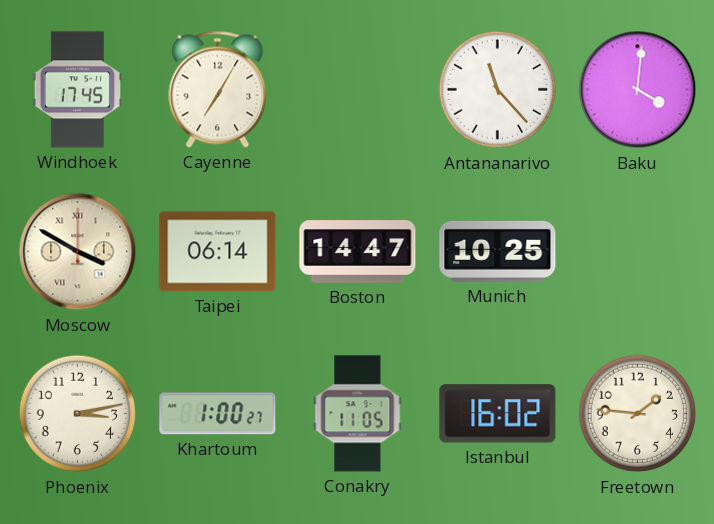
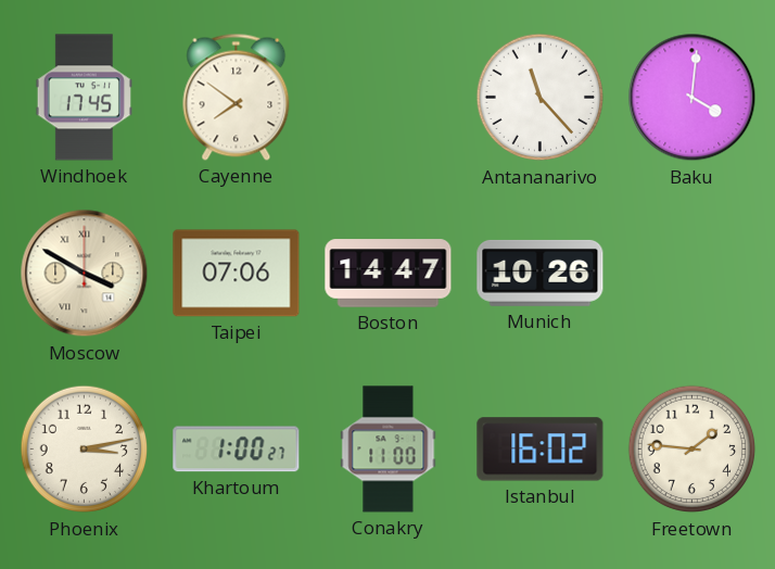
Cayenne: 7:05 -> 7:51 (237, 97)
Taipei: 06:14 -> 07:06 (237, 274)
Munich: 10:25 -> 10:26 (541, 273)
Conakry: 11:05 -> 11:00 (389, 450)
